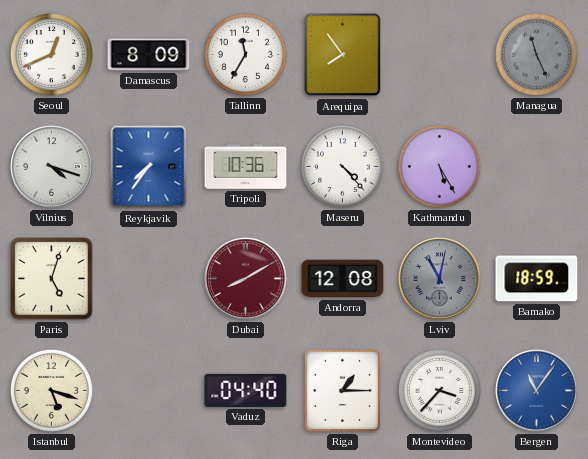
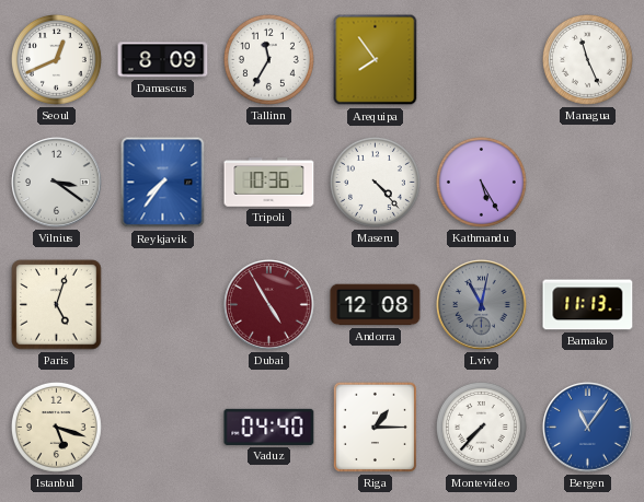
Managua dial: grey -> white (587, 59)
Vilnius: 4:18 -> 3:21 (57, 183)
Dubai: 8:10 -> 4:55 (269, 305)
Bamako: 18:59 -> 11:13 (588, 305)
Montevideo: 3:37 -> 7:37 (481, 427)
